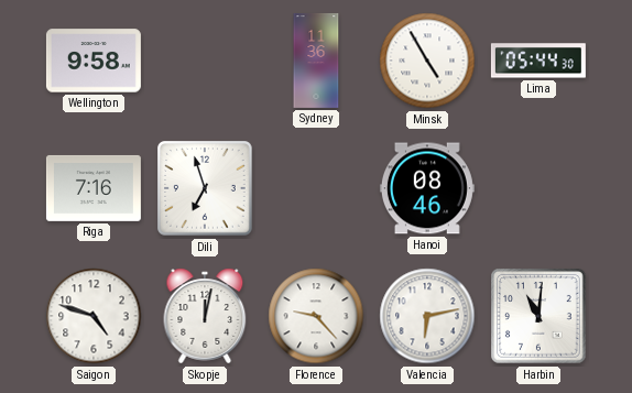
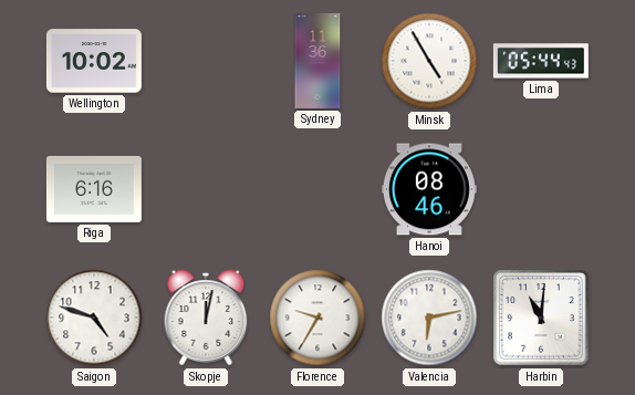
Wellington: 9:58 -> 10:02 (94, 61)
Lima: 05:44:30 -> 05:44:43 (541, 61)
Riga: 7:16 -> 6:16 (94, 189)
Dili: 6:57 -> none (205, 188)
Florence: 9:23 -> 9:35 (317, 318)
